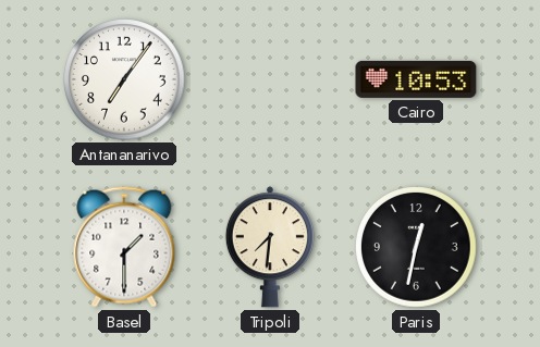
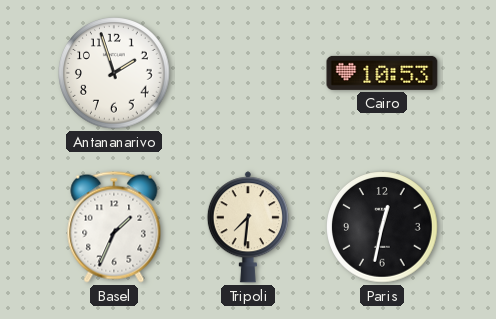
Antananarivo: 7:06 -> 1:57 (114, 73)
Basel: 1:30 -> 1:34 (114, 227)
